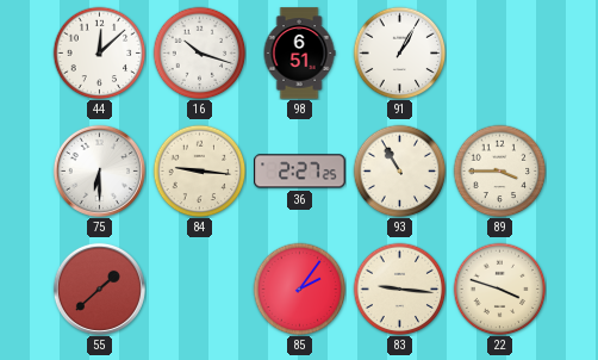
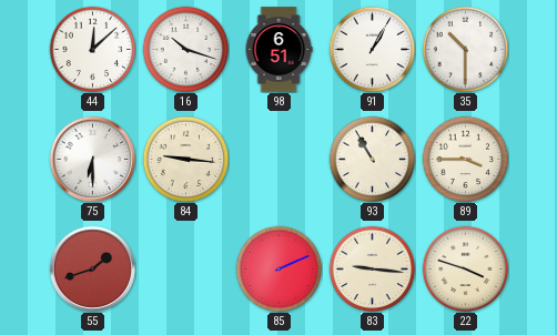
35: none -> 10:30 (465, 49)
36: 2:27 -> none (300, 172)
55: 1:38 -> 1:42 (92, 268)
85: 2:06 -> 2:11 (278, 268)
